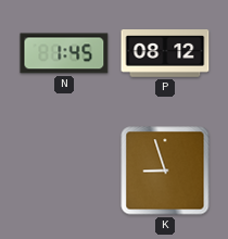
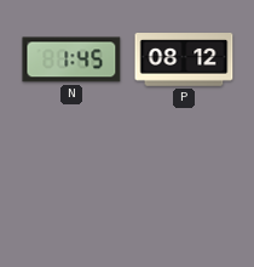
K: 8:57 -> none (165, 171)
